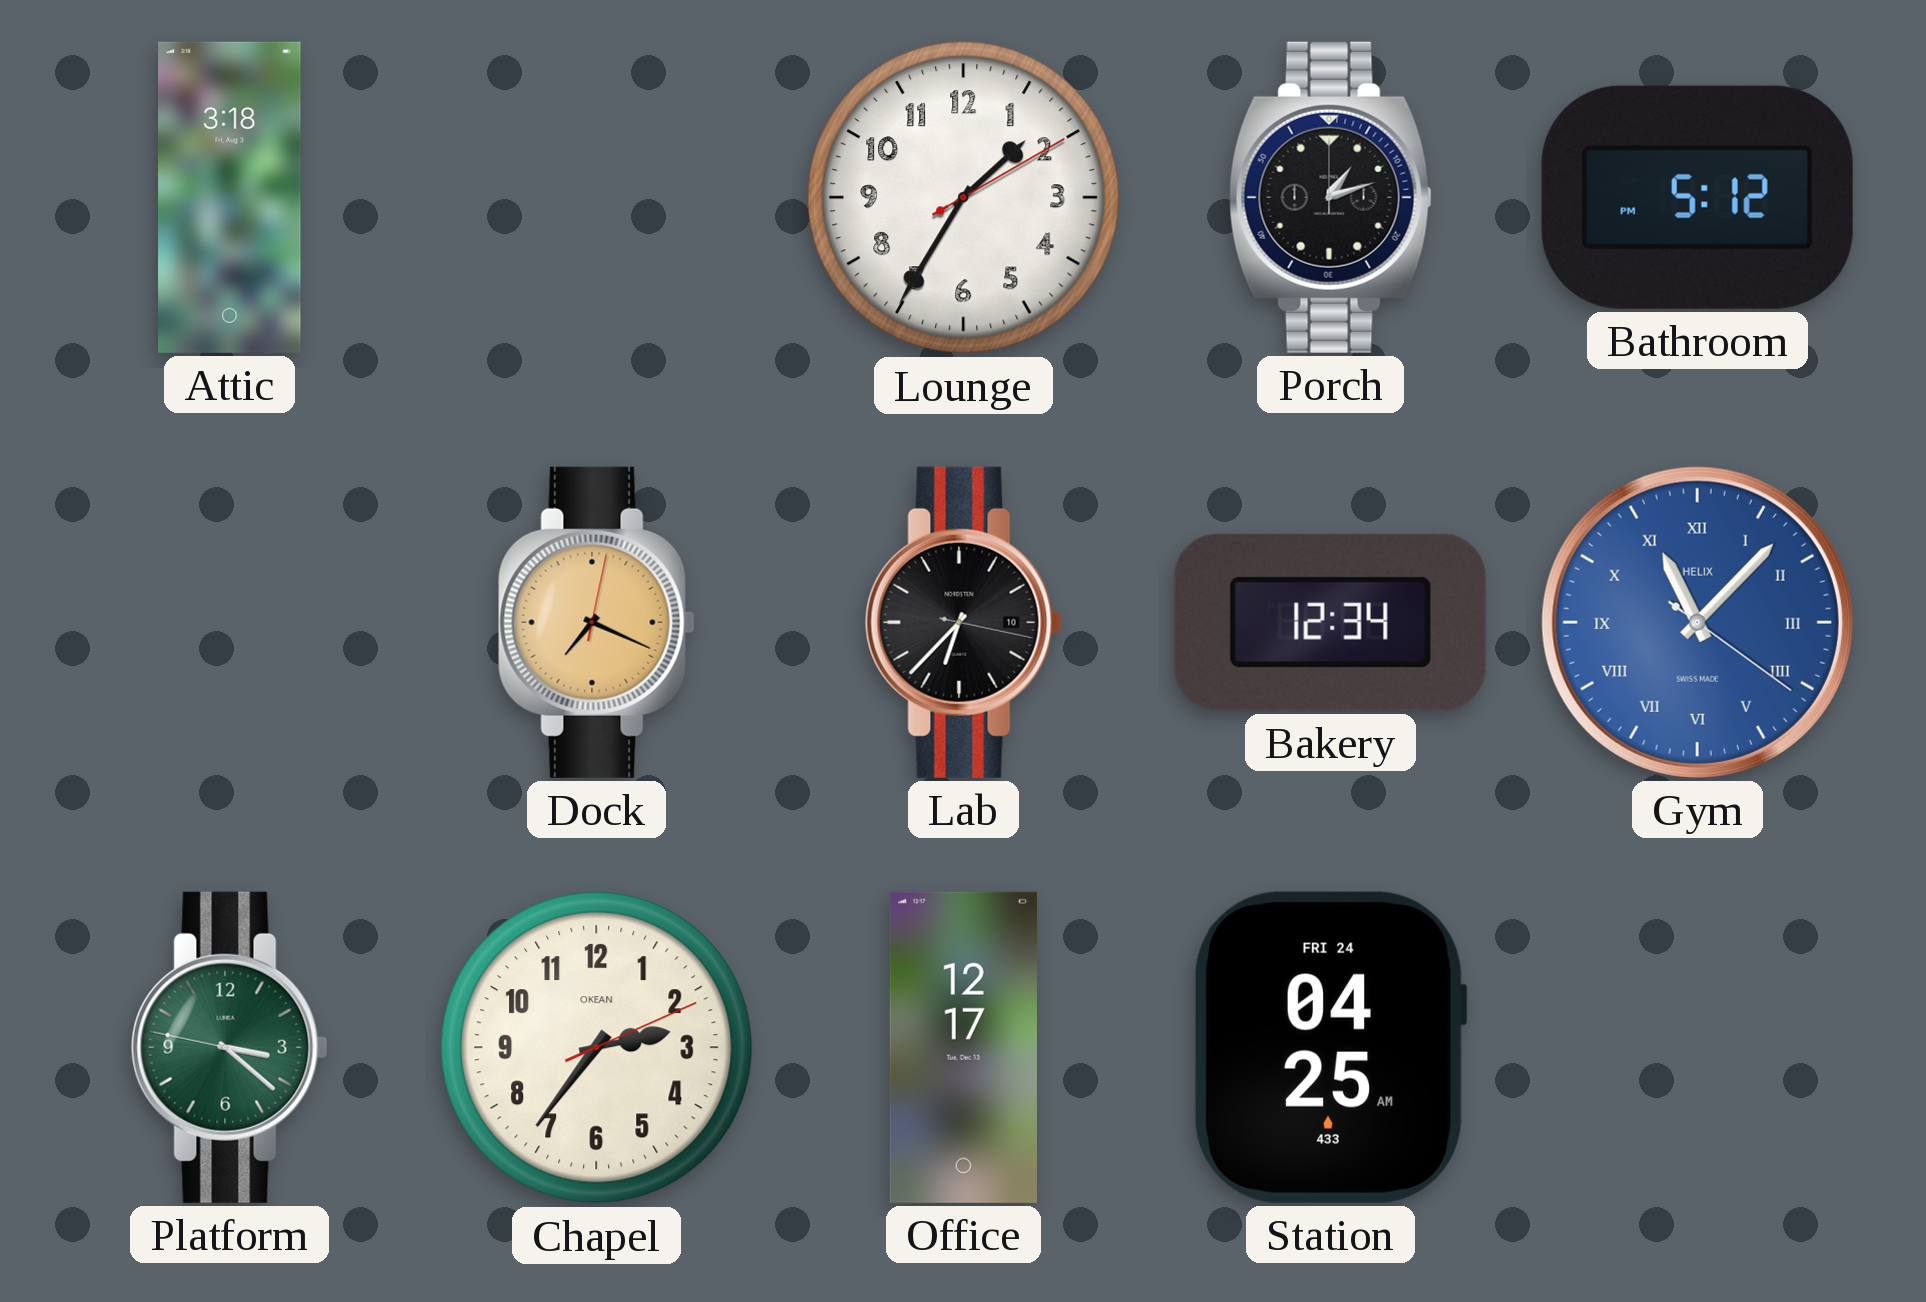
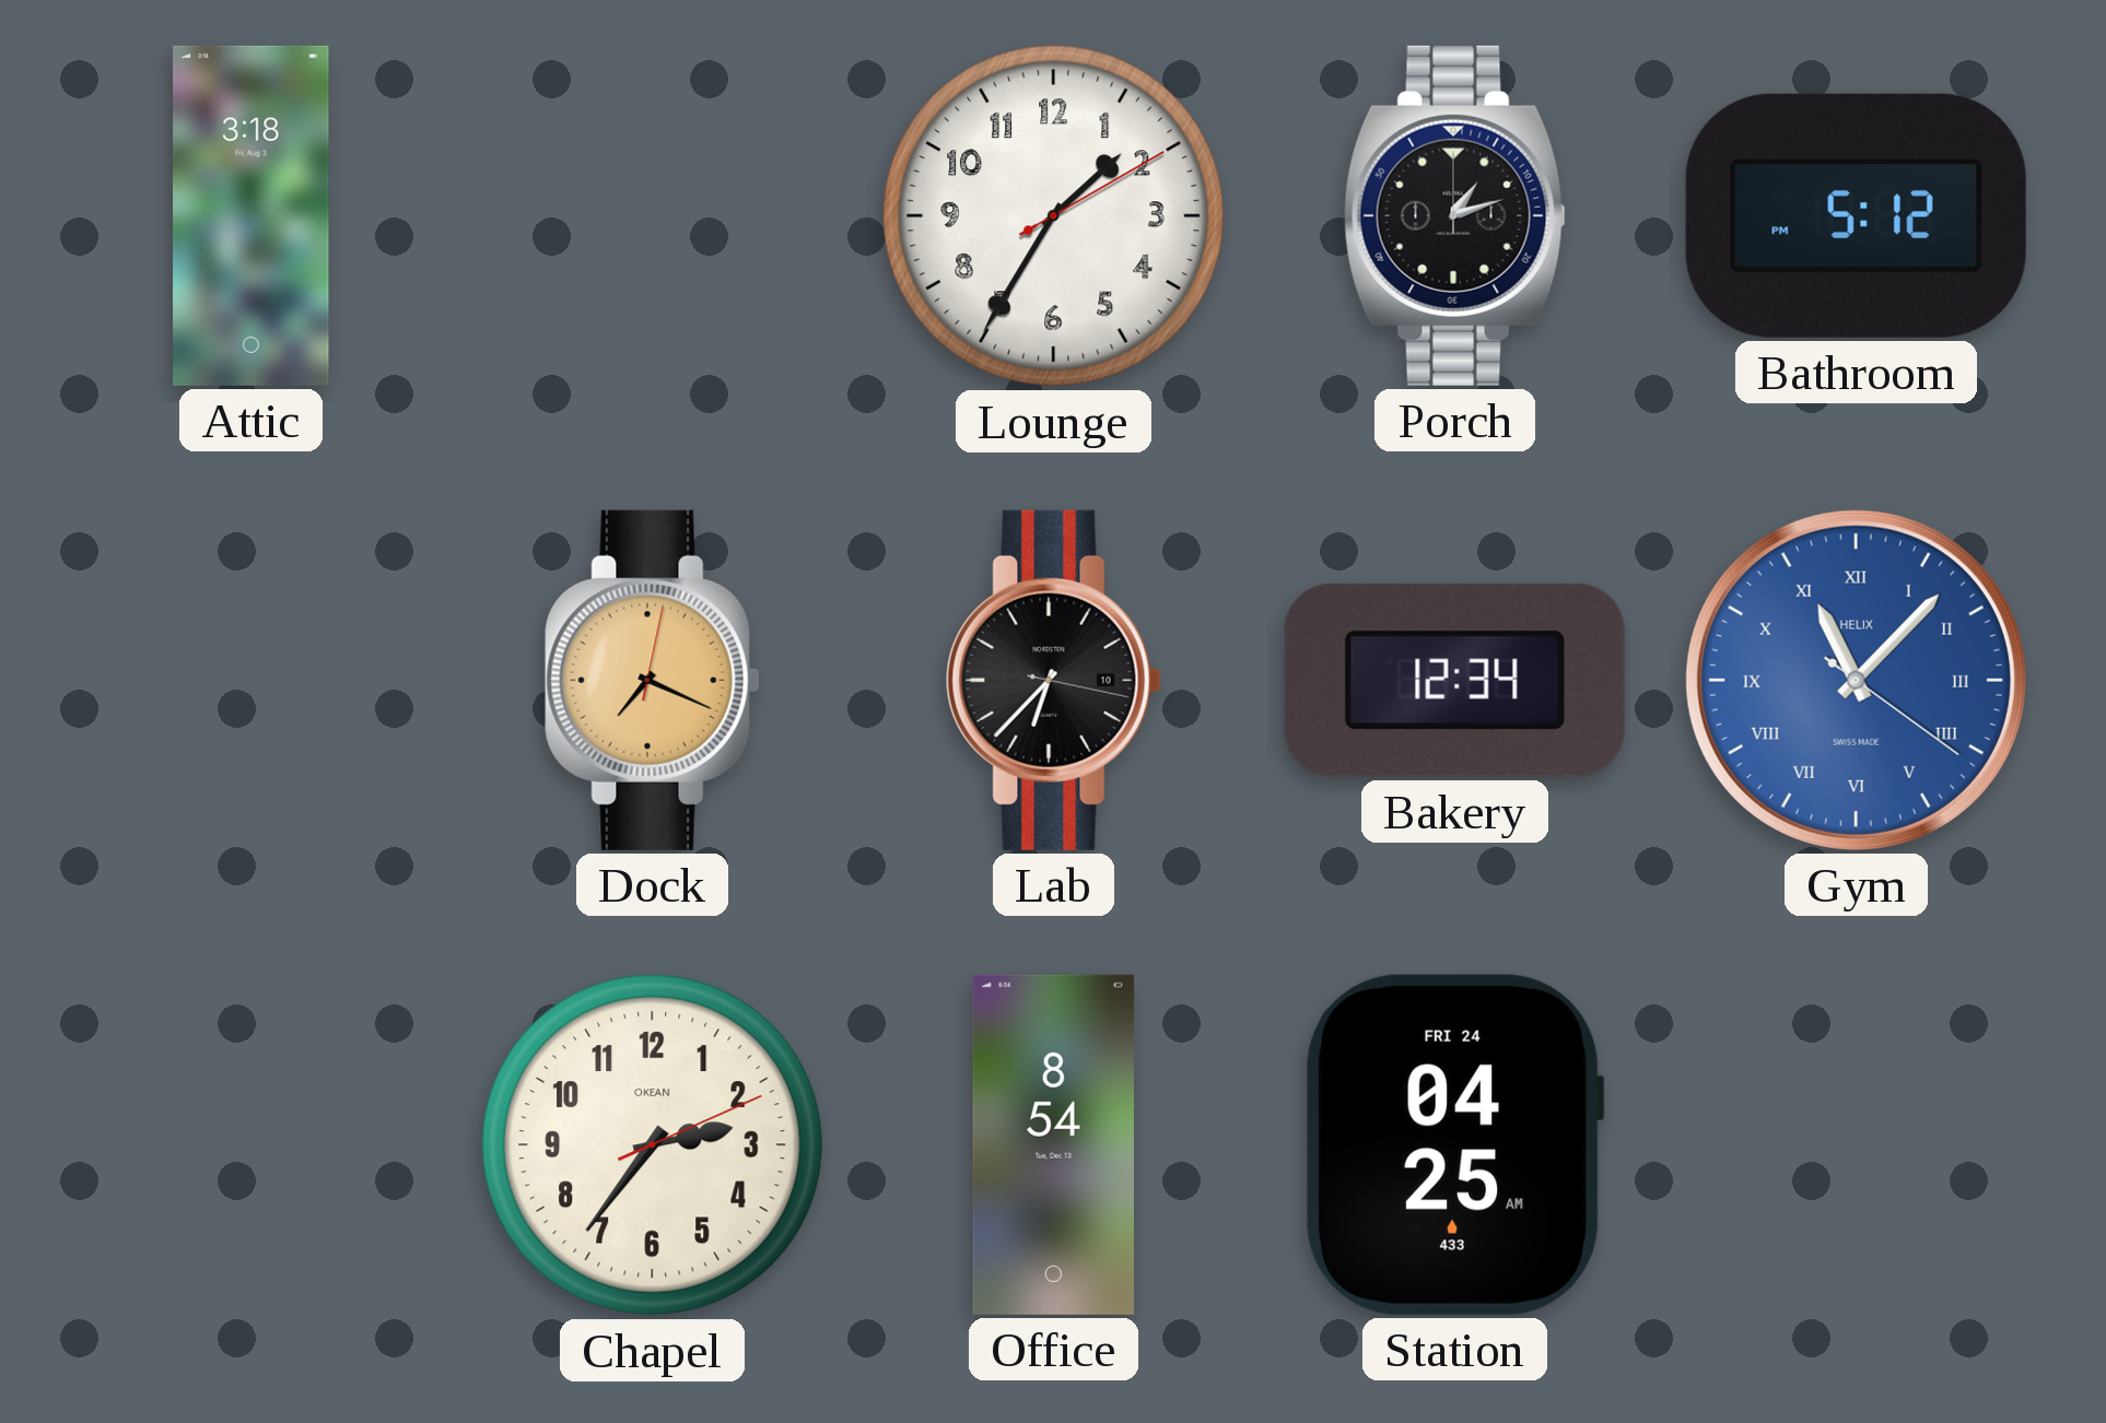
Platform: 3:21 -> none (229, 1047)
Office: 12:17 -> 8:54 (1053, 1144)
